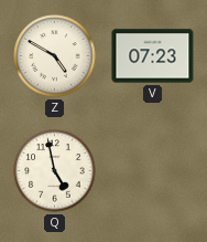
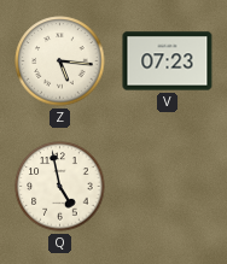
Z: 4:50 -> 5:16 (60, 61)
